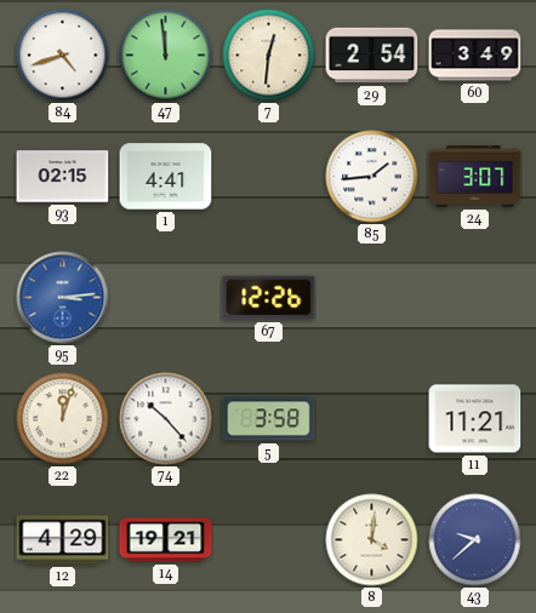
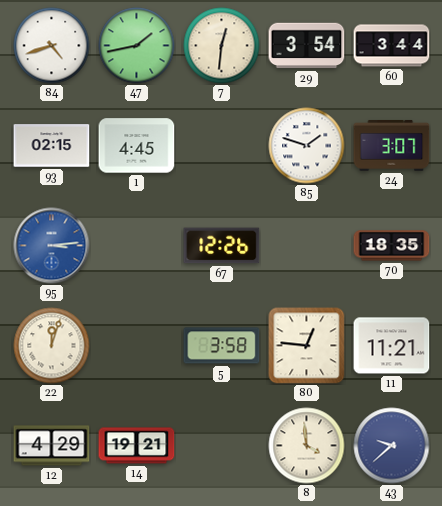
47: 11:59 -> 1:43 (137, 46)
29: 2:54 -> 3:54 (307, 46)
60: 3:49 -> 3:44 (392, 46)
1: 4:41 -> 4:45 (137, 146)
85: 1:44 -> 1:48 (307, 146)
70: none -> 18:35 (392, 246)
74: 10:23 -> none (166, 419)
80: none -> 12:46 (307, 346)
8: 4:01 -> 3:59 (307, 446)
